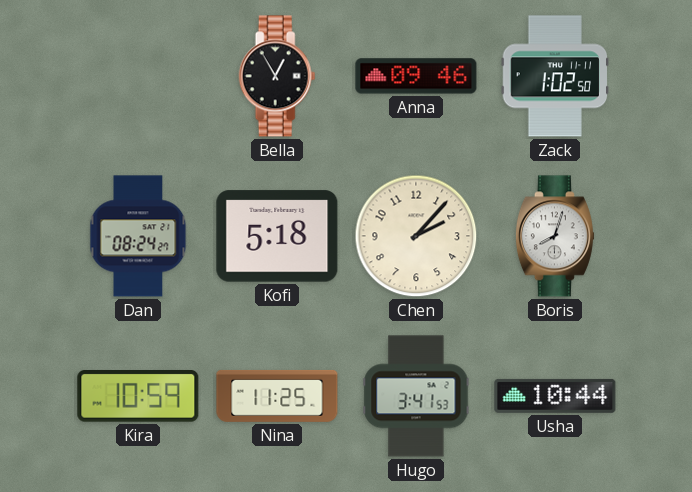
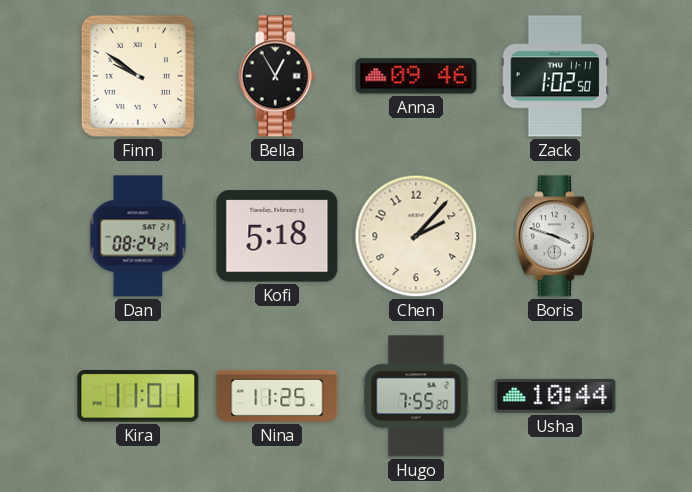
Finn: none -> 9:51 (138, 76)
Boris: 8:03 -> 3:48 (555, 236)
Kira: 10:59 -> 11:01 (138, 397)
Hugo: 3:41 -> 7:55 (416, 396)
